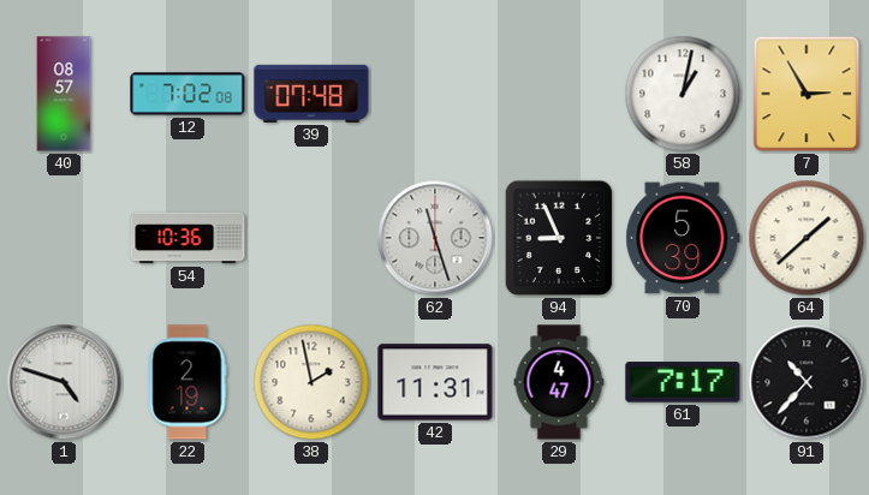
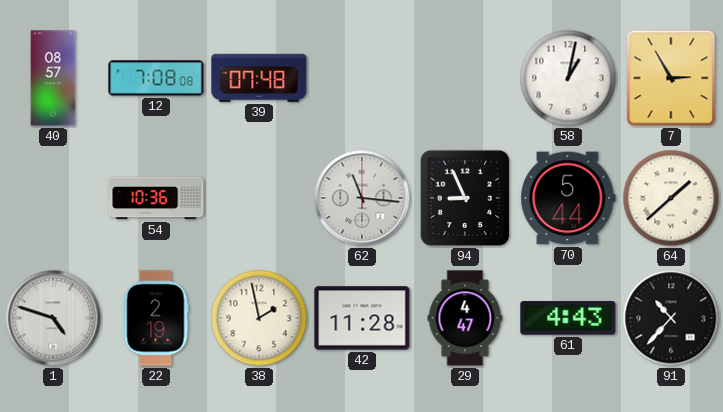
12: 7:02 -> 7:08 (156, 78)
62: 11:27 -> 11:16 (362, 198)
70: 5:39 -> 5:44 (568, 198)
42: 11:31 -> 11:28 (362, 318)
61: 7:17 -> 4:43 (568, 318)
